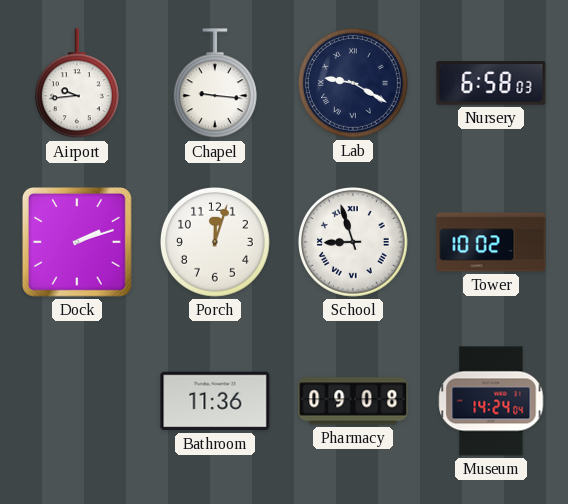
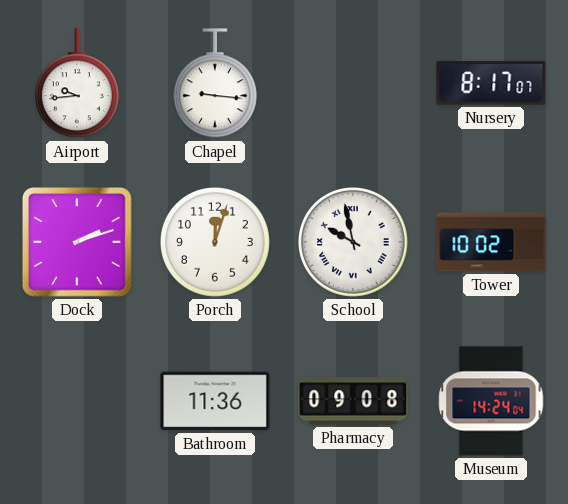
Lab: 9:20 -> none (354, 84)
Nursery: 6:58 -> 8:17 (491, 83)
School: 8:57 -> 9:58 (354, 243)
